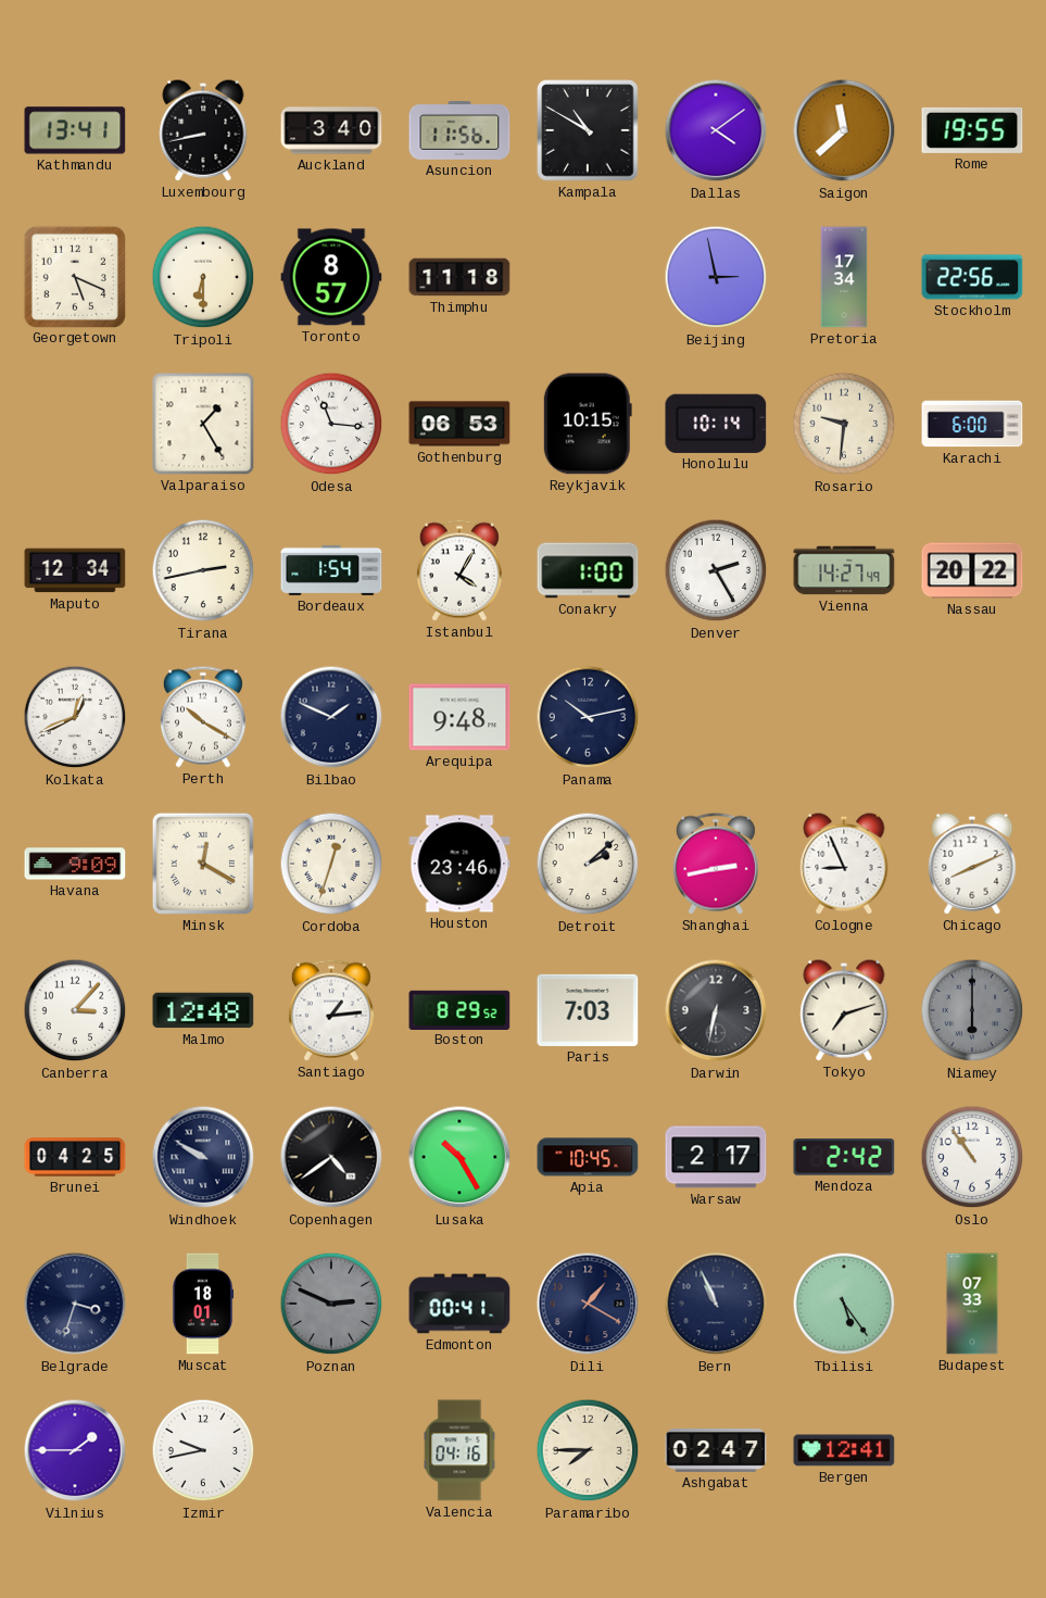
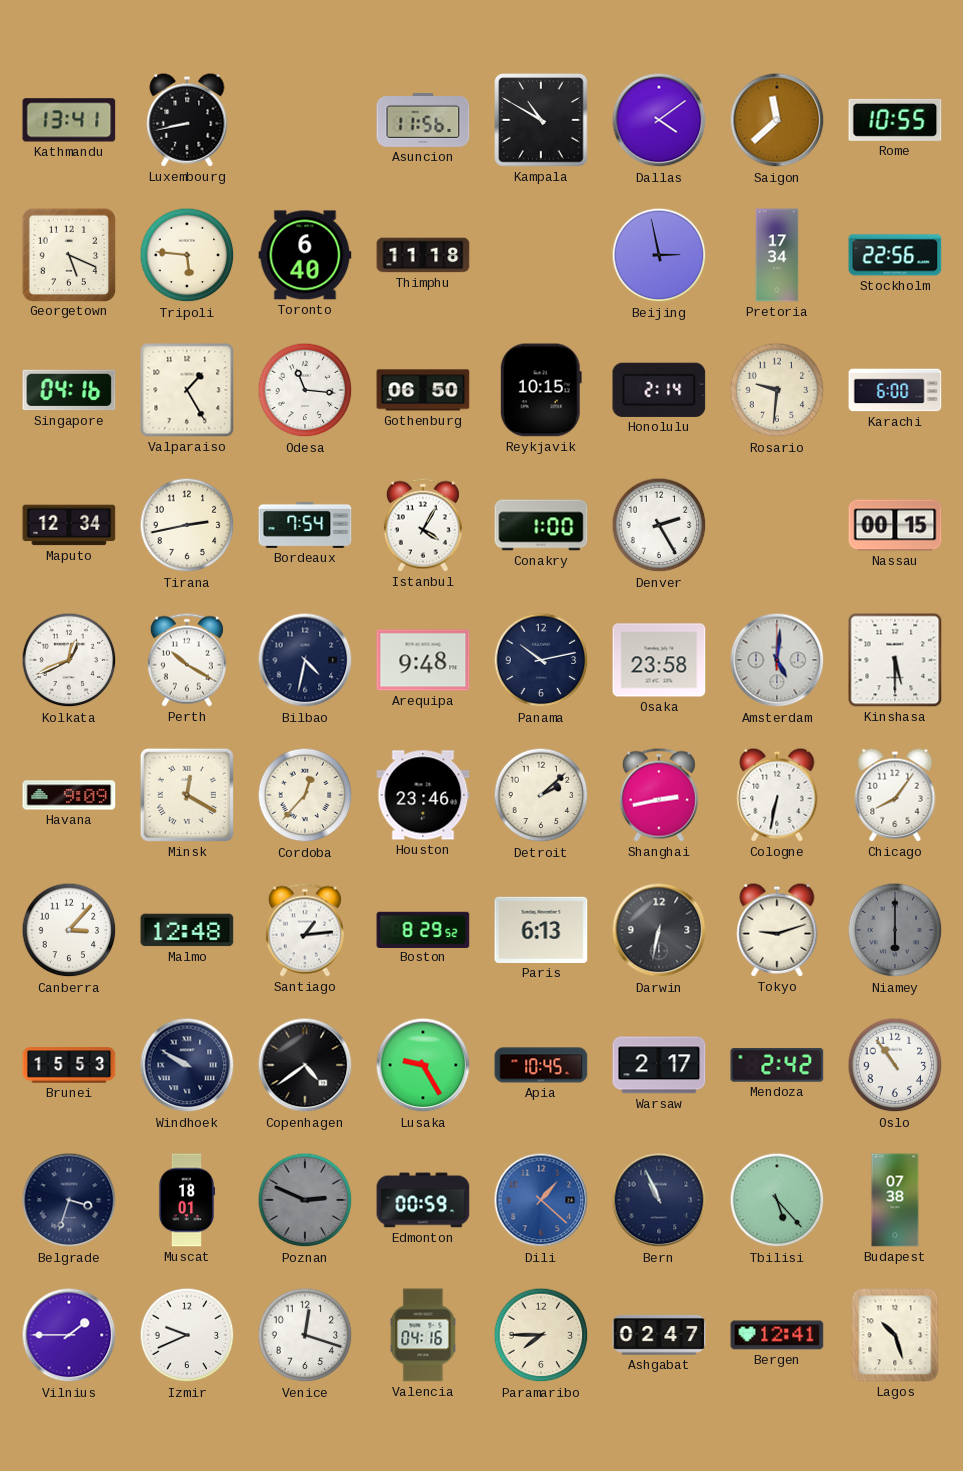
Auckland: 3:40 -> none (331, 130)
Rome: 19:55 -> 10:55 (895, 120)
Tripoli: 6:30 -> 5:46 (187, 255)
Toronto: 8:57 -> 6:40 (305, 255)
Singapore: none -> 04:16 (69, 390)
Gothenburg: 06:53 -> 06:50 (423, 390)
Honolulu: 10:14 -> 2:14 (659, 390)
Bordeaux: 1:54 -> 7:54 (305, 525)
Vienna: 14:27 -> none (844, 570)
Nassau: 20:22 -> 00:15 (895, 525)
Bilbao: 1:49 -> 4:32 (305, 660)
Osaka: none -> 23:58 (659, 660)
Amsterdam: none -> 5:01 (777, 660)
Kinshasa: none -> 5:30 (895, 660)
Cordoba: 12:33 -> 12:37 (305, 795)
Cologne: 8:56 -> 6:32 (777, 795)
Chicago: 8:11 -> 8:06 (895, 795)
Paris: 7:03 -> 6:13 (541, 930)
Tokyo: 7:12 -> 9:12 (777, 930)
Brunei: 04:25 -> 15:53 (69, 1065)
Lusaka: 10:25 -> 9:25 (423, 1065)
Edmonton: 00:41 -> 00:59 (423, 1200)
Dili: 1:20 -> 1:22 (541, 1200)
Dili dial: navy -> blue (541, 1200)
Tbilisi: 5:24 -> 5:23 (777, 1200)
Budapest: 07:33 -> 07:38 (895, 1200)
Izmir: 9:43 -> 9:41 (187, 1335)
Venice: none -> 12:18 (305, 1335)
Lagos: none -> 10:27 (895, 1335)
